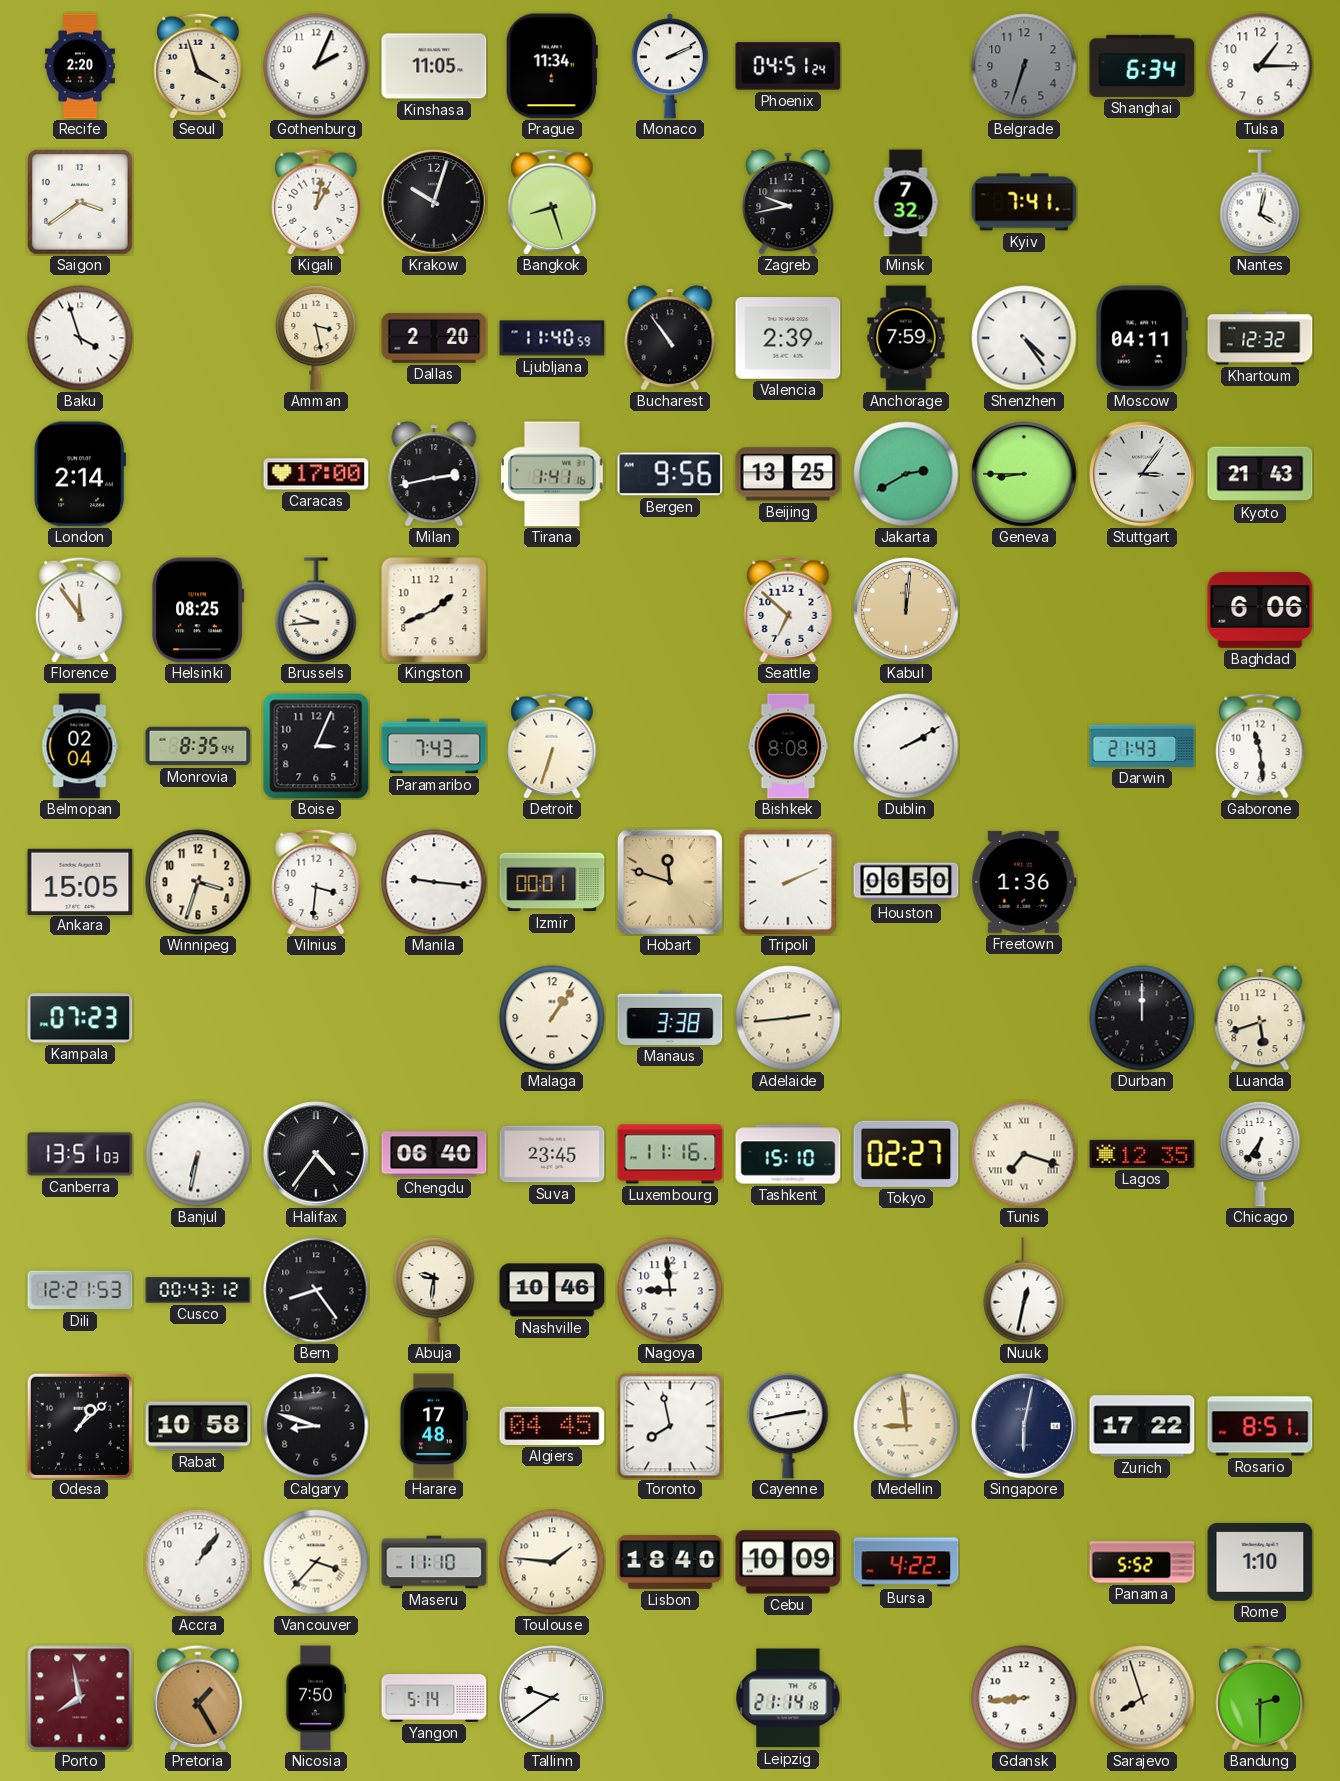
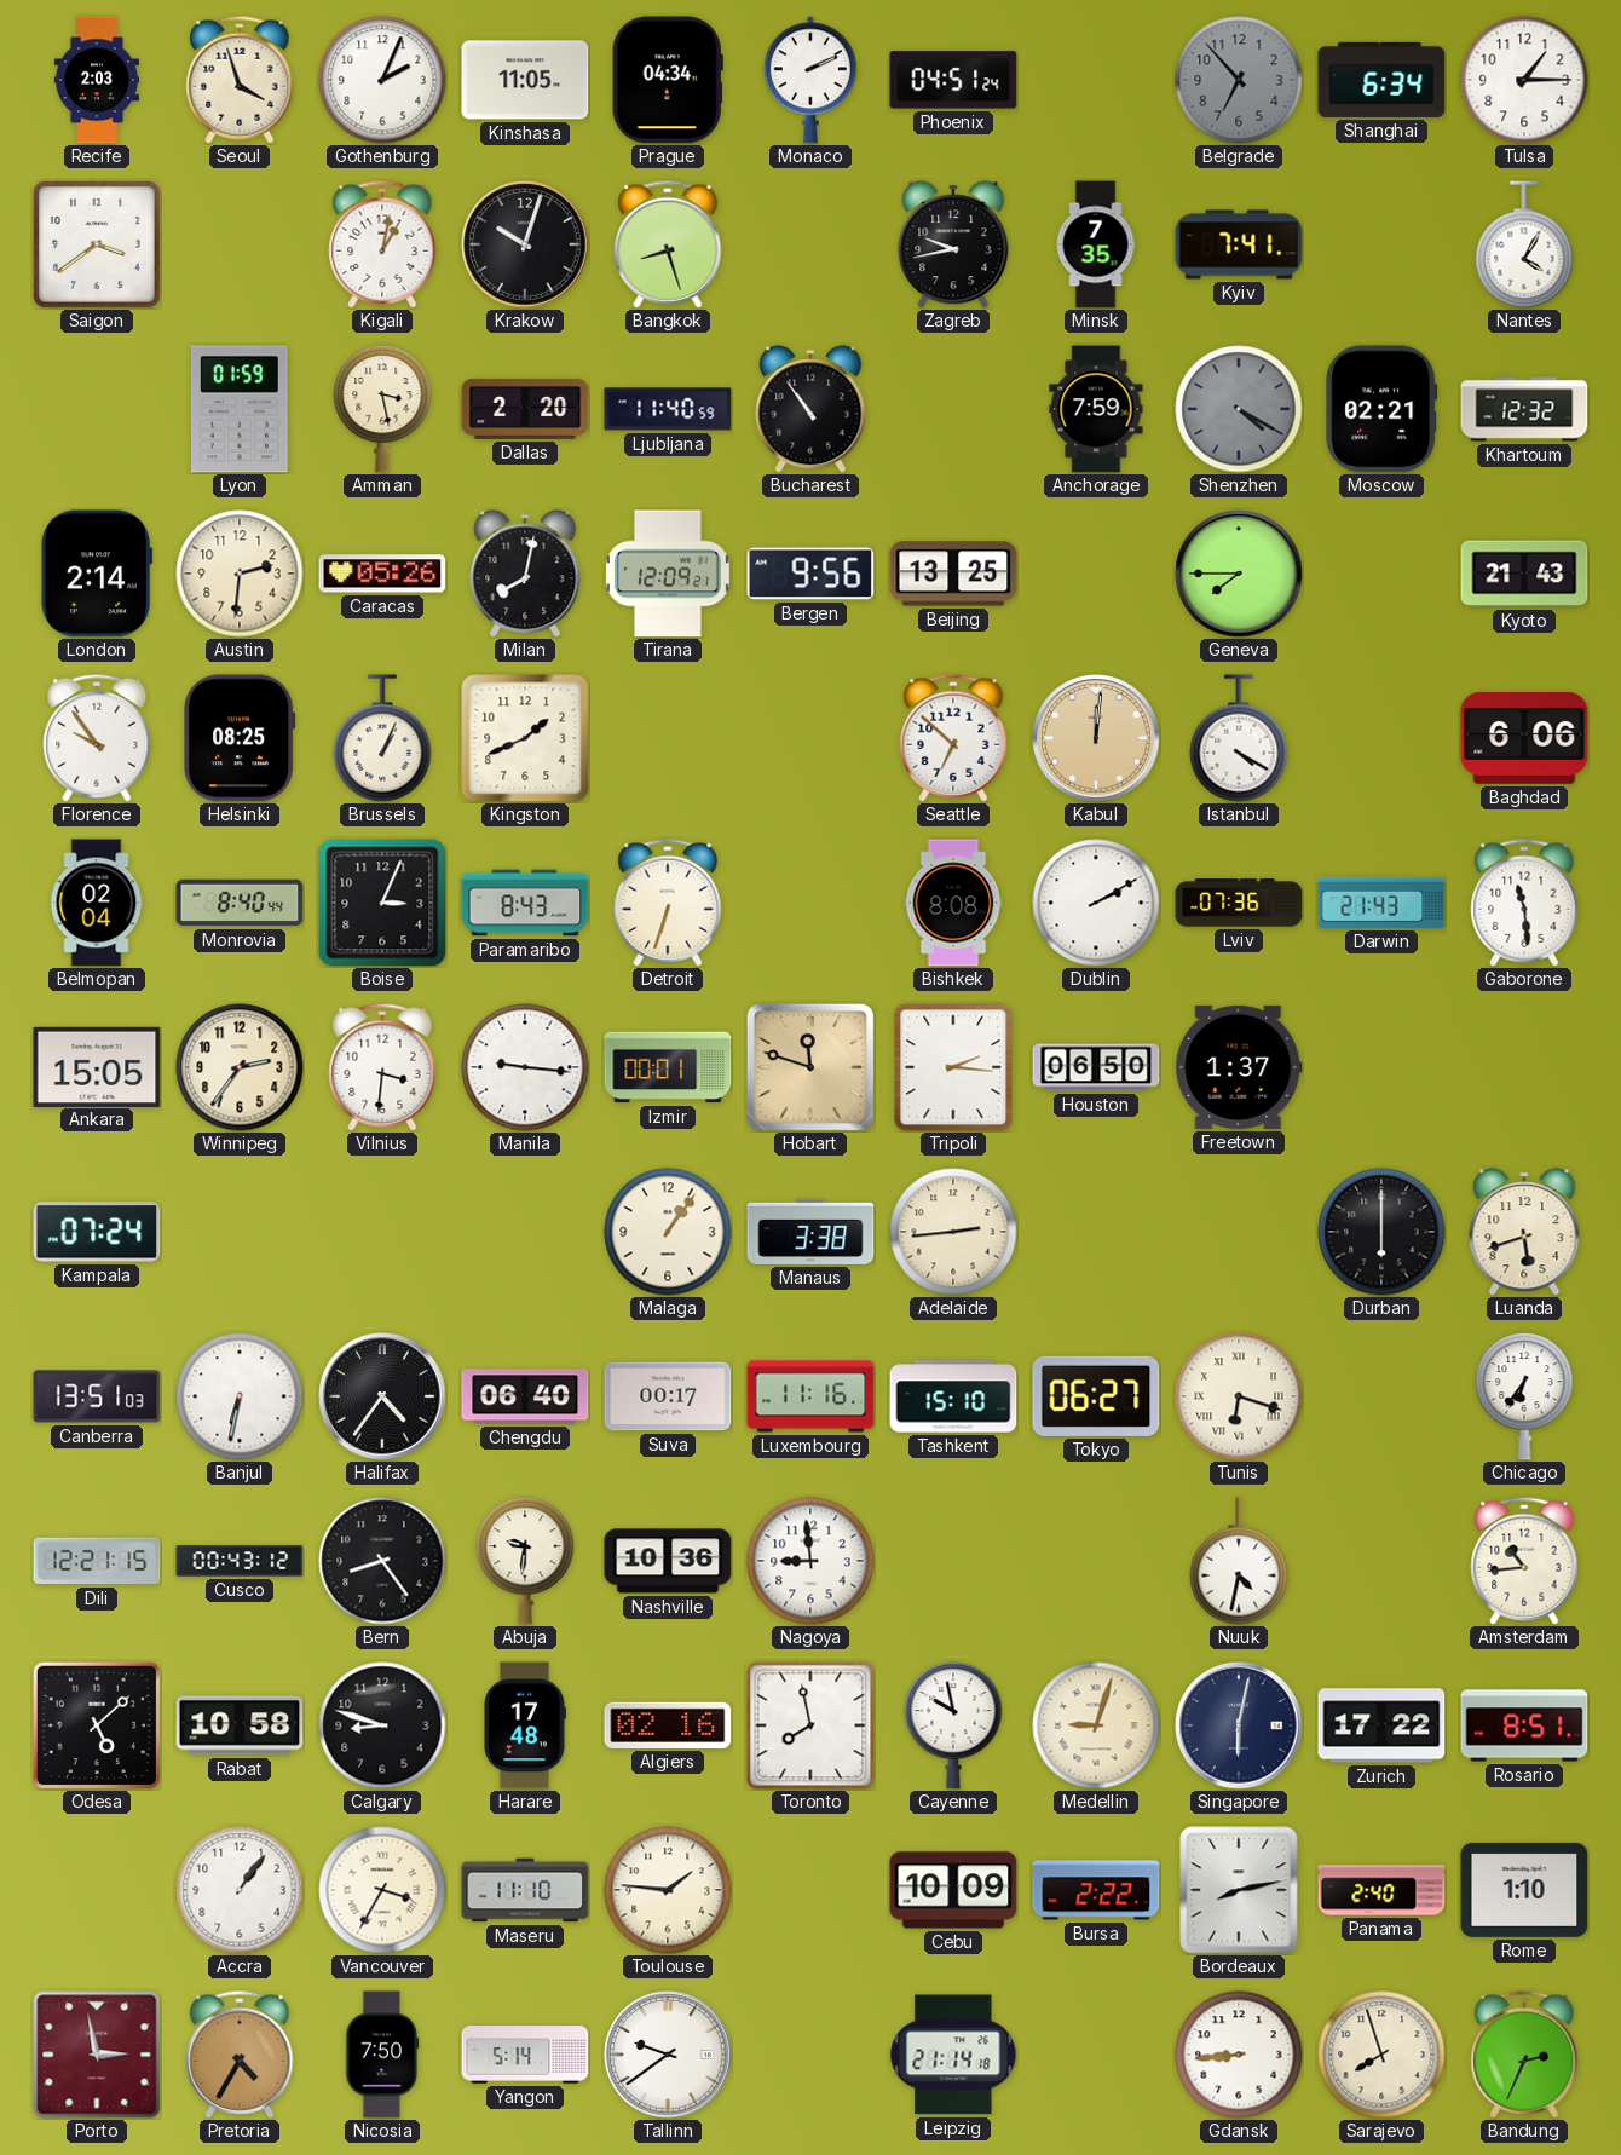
Recife: 2:20 -> 2:03 (97, 80)
Prague: 11:34 -> 04:34 (668, 80)
Belgrade: 6:33 -> 6:53 (1239, 80)
Minsk: 7:32 -> 7:35 (1096, 244)
Nantes: 4:02 -> 4:05 (1524, 244)
Baku: 3:57 -> none (80, 338)
Lyon: none -> 01:59 (240, 409)
Valencia: 2:39 -> none (788, 338)
Shenzhen: 4:24 -> 4:20 (1239, 409)
Shenzhen dial: white -> grey (1239, 409)
Moscow: 04:11 -> 02:21 (1381, 409)
Austin: none -> 2:31 (240, 574)
Caracas: 17:00 -> 05:26 (382, 574)
Milan: 2:43 -> 8:02 (525, 574)
Tirana: 1:41 -> 12:09 (669, 574)
Jakarta: 2:40 -> none (906, 474)
Geneva: 8:45 -> 7:45 (1239, 574)
Stuttgart: 3:06 -> none (1142, 474)
Florence: 11:54 -> 9:54 (97, 738)
Brussels: 9:44 -> 1:04 (382, 738)
Istanbul: none -> 4:20 (1239, 738)
Monrovia: 8:35 -> 8:40 (240, 903)
Paramaribo: 7:43 -> 8:43 (525, 903)
Lviv: none -> 07:36 (1239, 903)
Winnipeg: 3:33 -> 2:36 (240, 1067)
Tripoli: 2:11 -> 2:16 (953, 1067)
Freetown: 1:36 -> 1:37 (1239, 1067)
Kampala: 07:23 -> 07:24 (97, 1232)
Durban: 12:00 -> 6:00 (1381, 1232)
Suva: 23:45 -> 00:17 (668, 1396)
Tokyo: 02:27 -> 06:27 (1096, 1396)
Tunis: 7:18 -> 6:18 (1239, 1396)
Lagos: 12:35 -> none (1142, 1154)
Dili: 12:21:53 -> 12:21:15 (97, 1561)
Nashville: 10:46 -> 10:36 (668, 1561)
Nuuk: 12:32 -> 4:32 (1239, 1561)
Amsterdam: none -> 10:44 (1524, 1561)
Odesa: 1:08 -> 5:08 (96, 1724)
Algiers: 04:45 -> 02:16 (668, 1725)
Cayenne: 2:43 -> 9:58 (953, 1725)
Medellin: 8:59 -> 9:03 (1096, 1725)
Vancouver: 3:37 -> 3:35 (382, 1890)
Lisbon: 18:40 -> none (670, 1562)
Bursa: 4:22 -> 2:22 (1096, 1890)
Bordeaux: none -> 8:13 (1239, 1890)
Panama: 5:52 -> 2:40 (1381, 1890)
Porto: 7:58 -> 2:58 (97, 2055)
Pretoria: 1:25 -> 4:35 (240, 2055)
Bandung: 2:30 -> 2:34 (1524, 2055)
